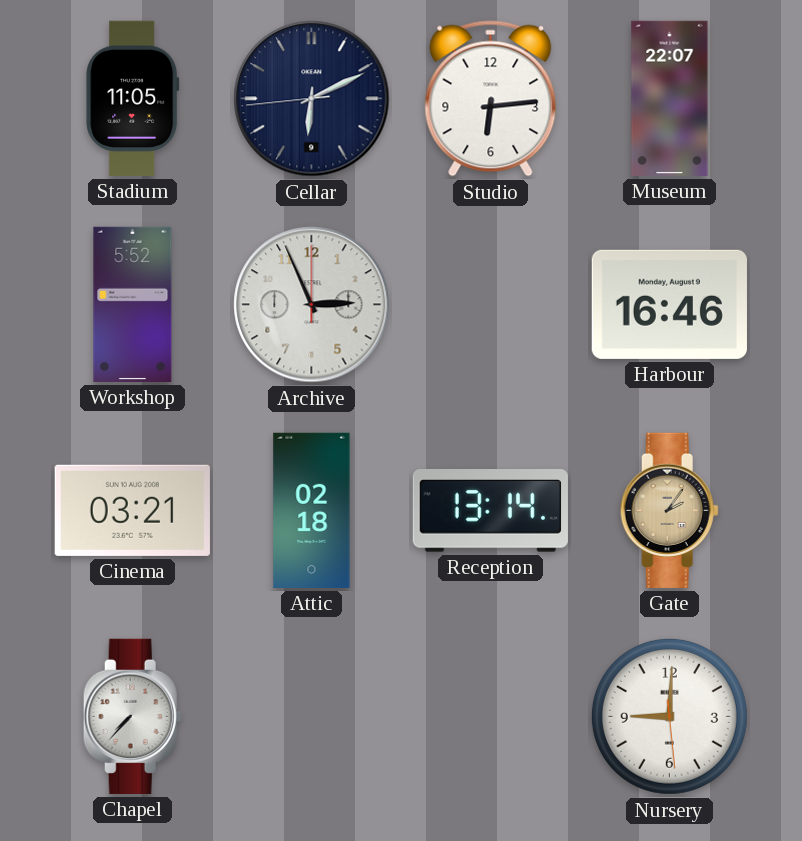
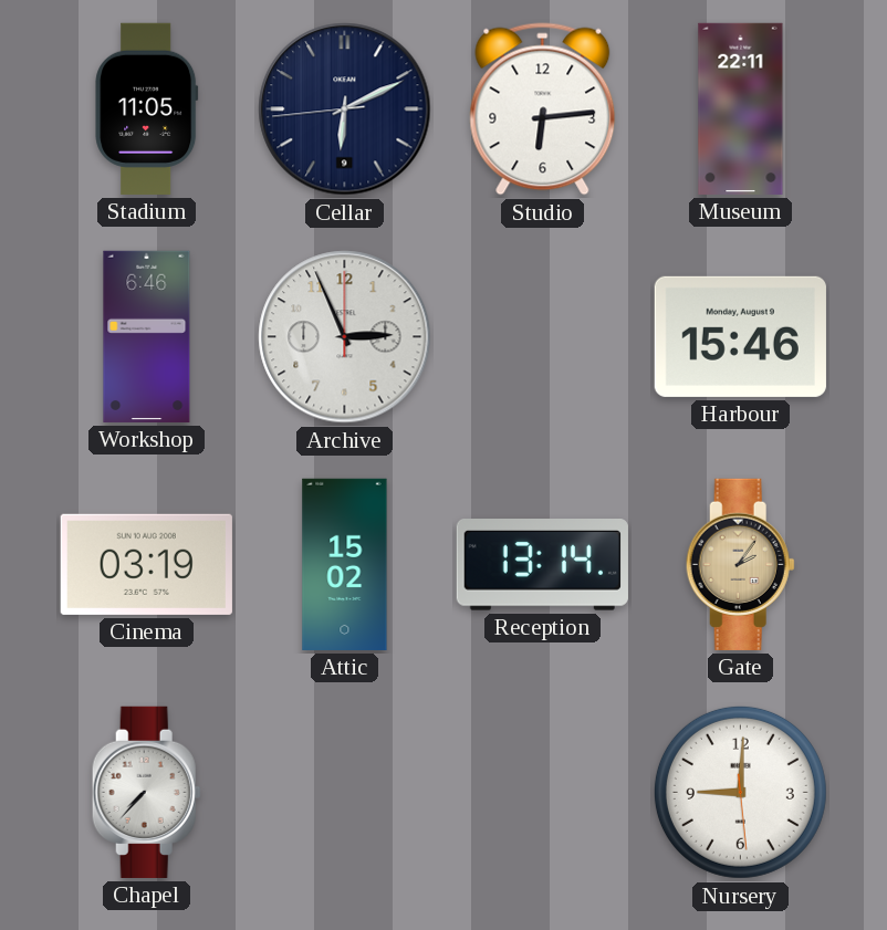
Museum: 22:07 -> 22:11 (741, 108)
Workshop: 5:52 -> 6:46 (147, 336)
Harbour: 16:46 -> 15:46 (740, 336)
Cinema: 03:21 -> 03:19 (146, 564)
Attic: 02:18 -> 15:02 (345, 564)
